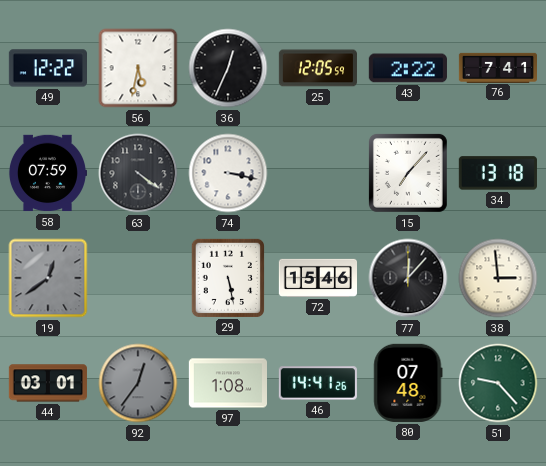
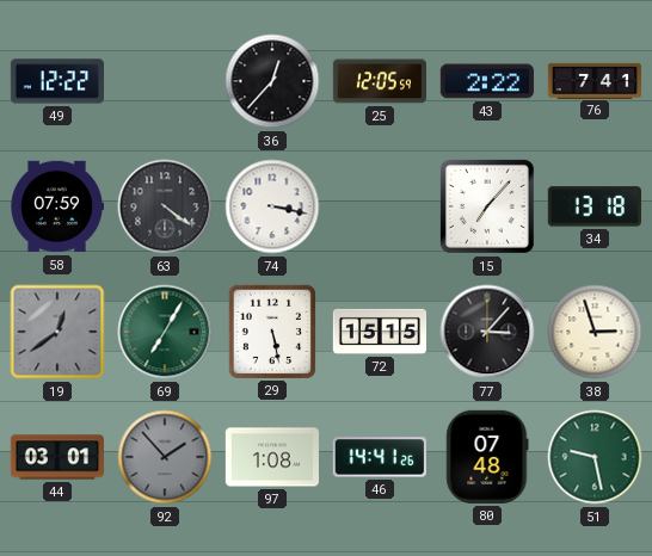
56: 5:32 -> none (138, 68)
36: 12:34 -> 12:37 (272, 81)
69: none -> 7:05 (165, 332)
72: 15:46 -> 15:15 (379, 332)
77: 12:07 -> 3:07 (487, 332)
38: 2:59 -> 2:57 (595, 332)
92: 12:36 -> 1:53 (165, 457)
51: 9:23 -> 9:28 (595, 457)
